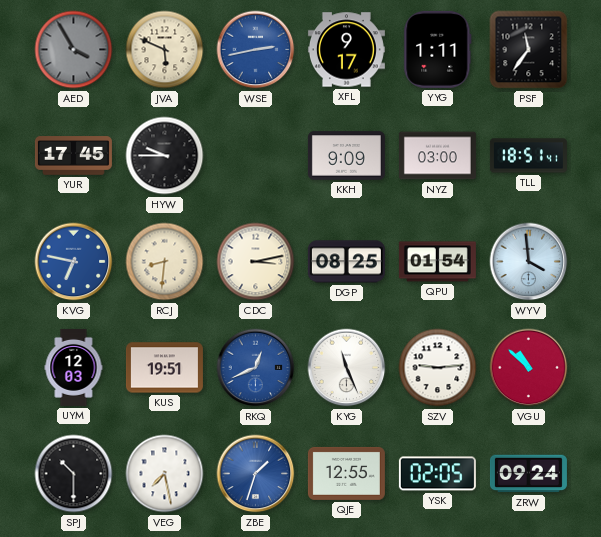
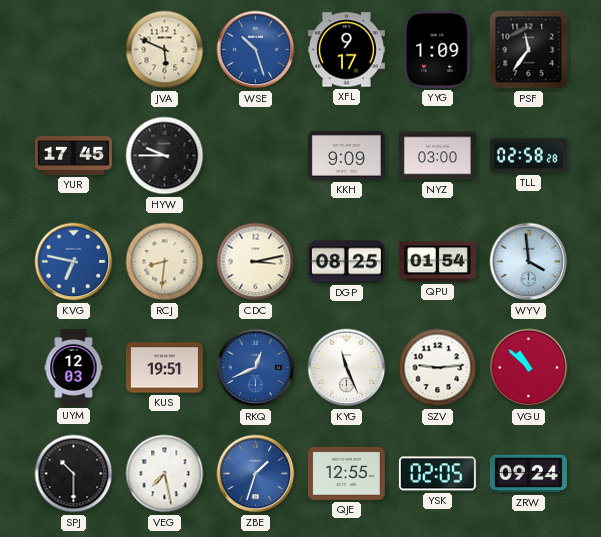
AED: 3:55 -> none (74, 50)
WSE: 2:43 -> 10:27 (256, 50)
YYG: 1:11 -> 1:09 (438, 49)
TLL: 18:51 -> 02:58 (528, 156)
